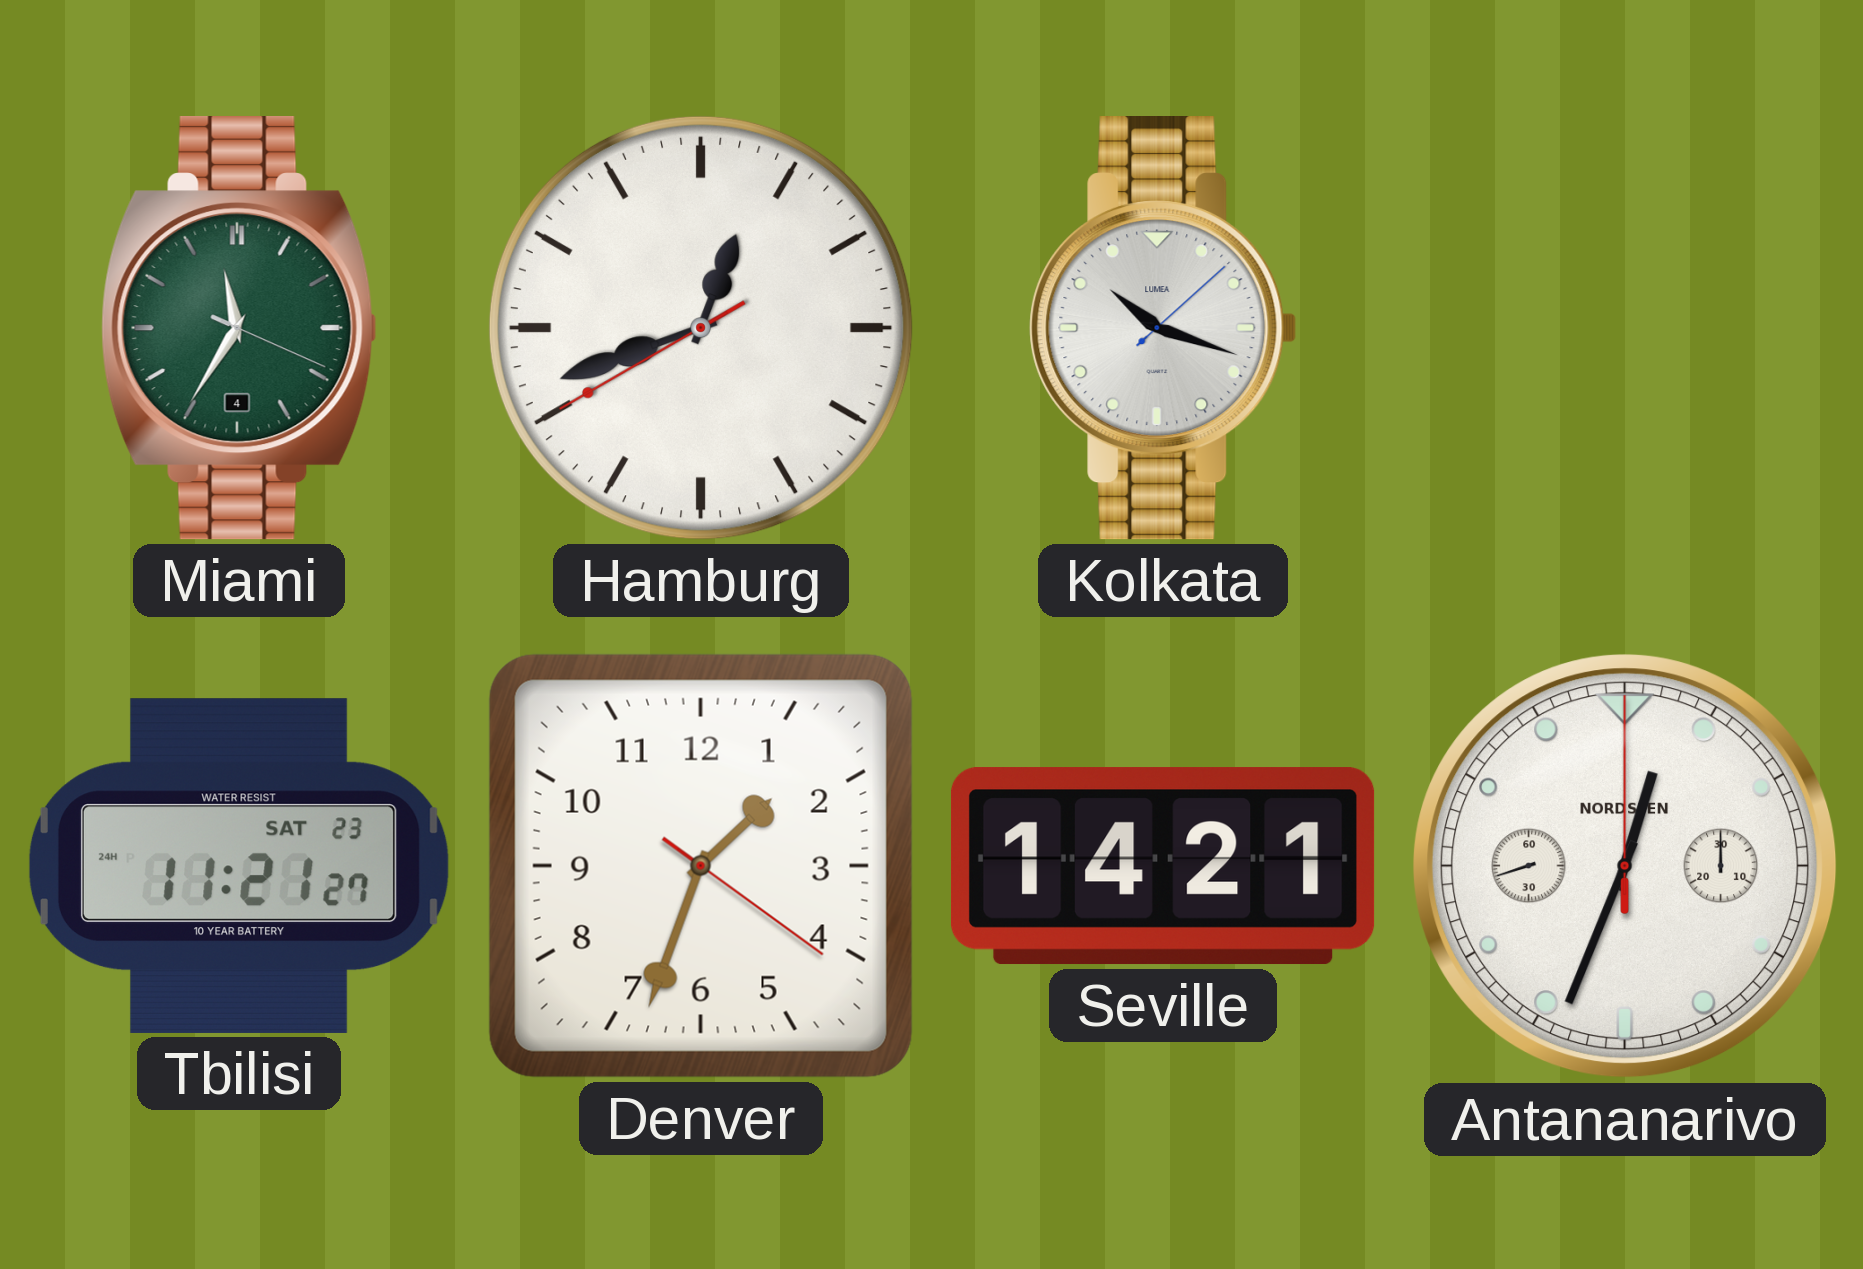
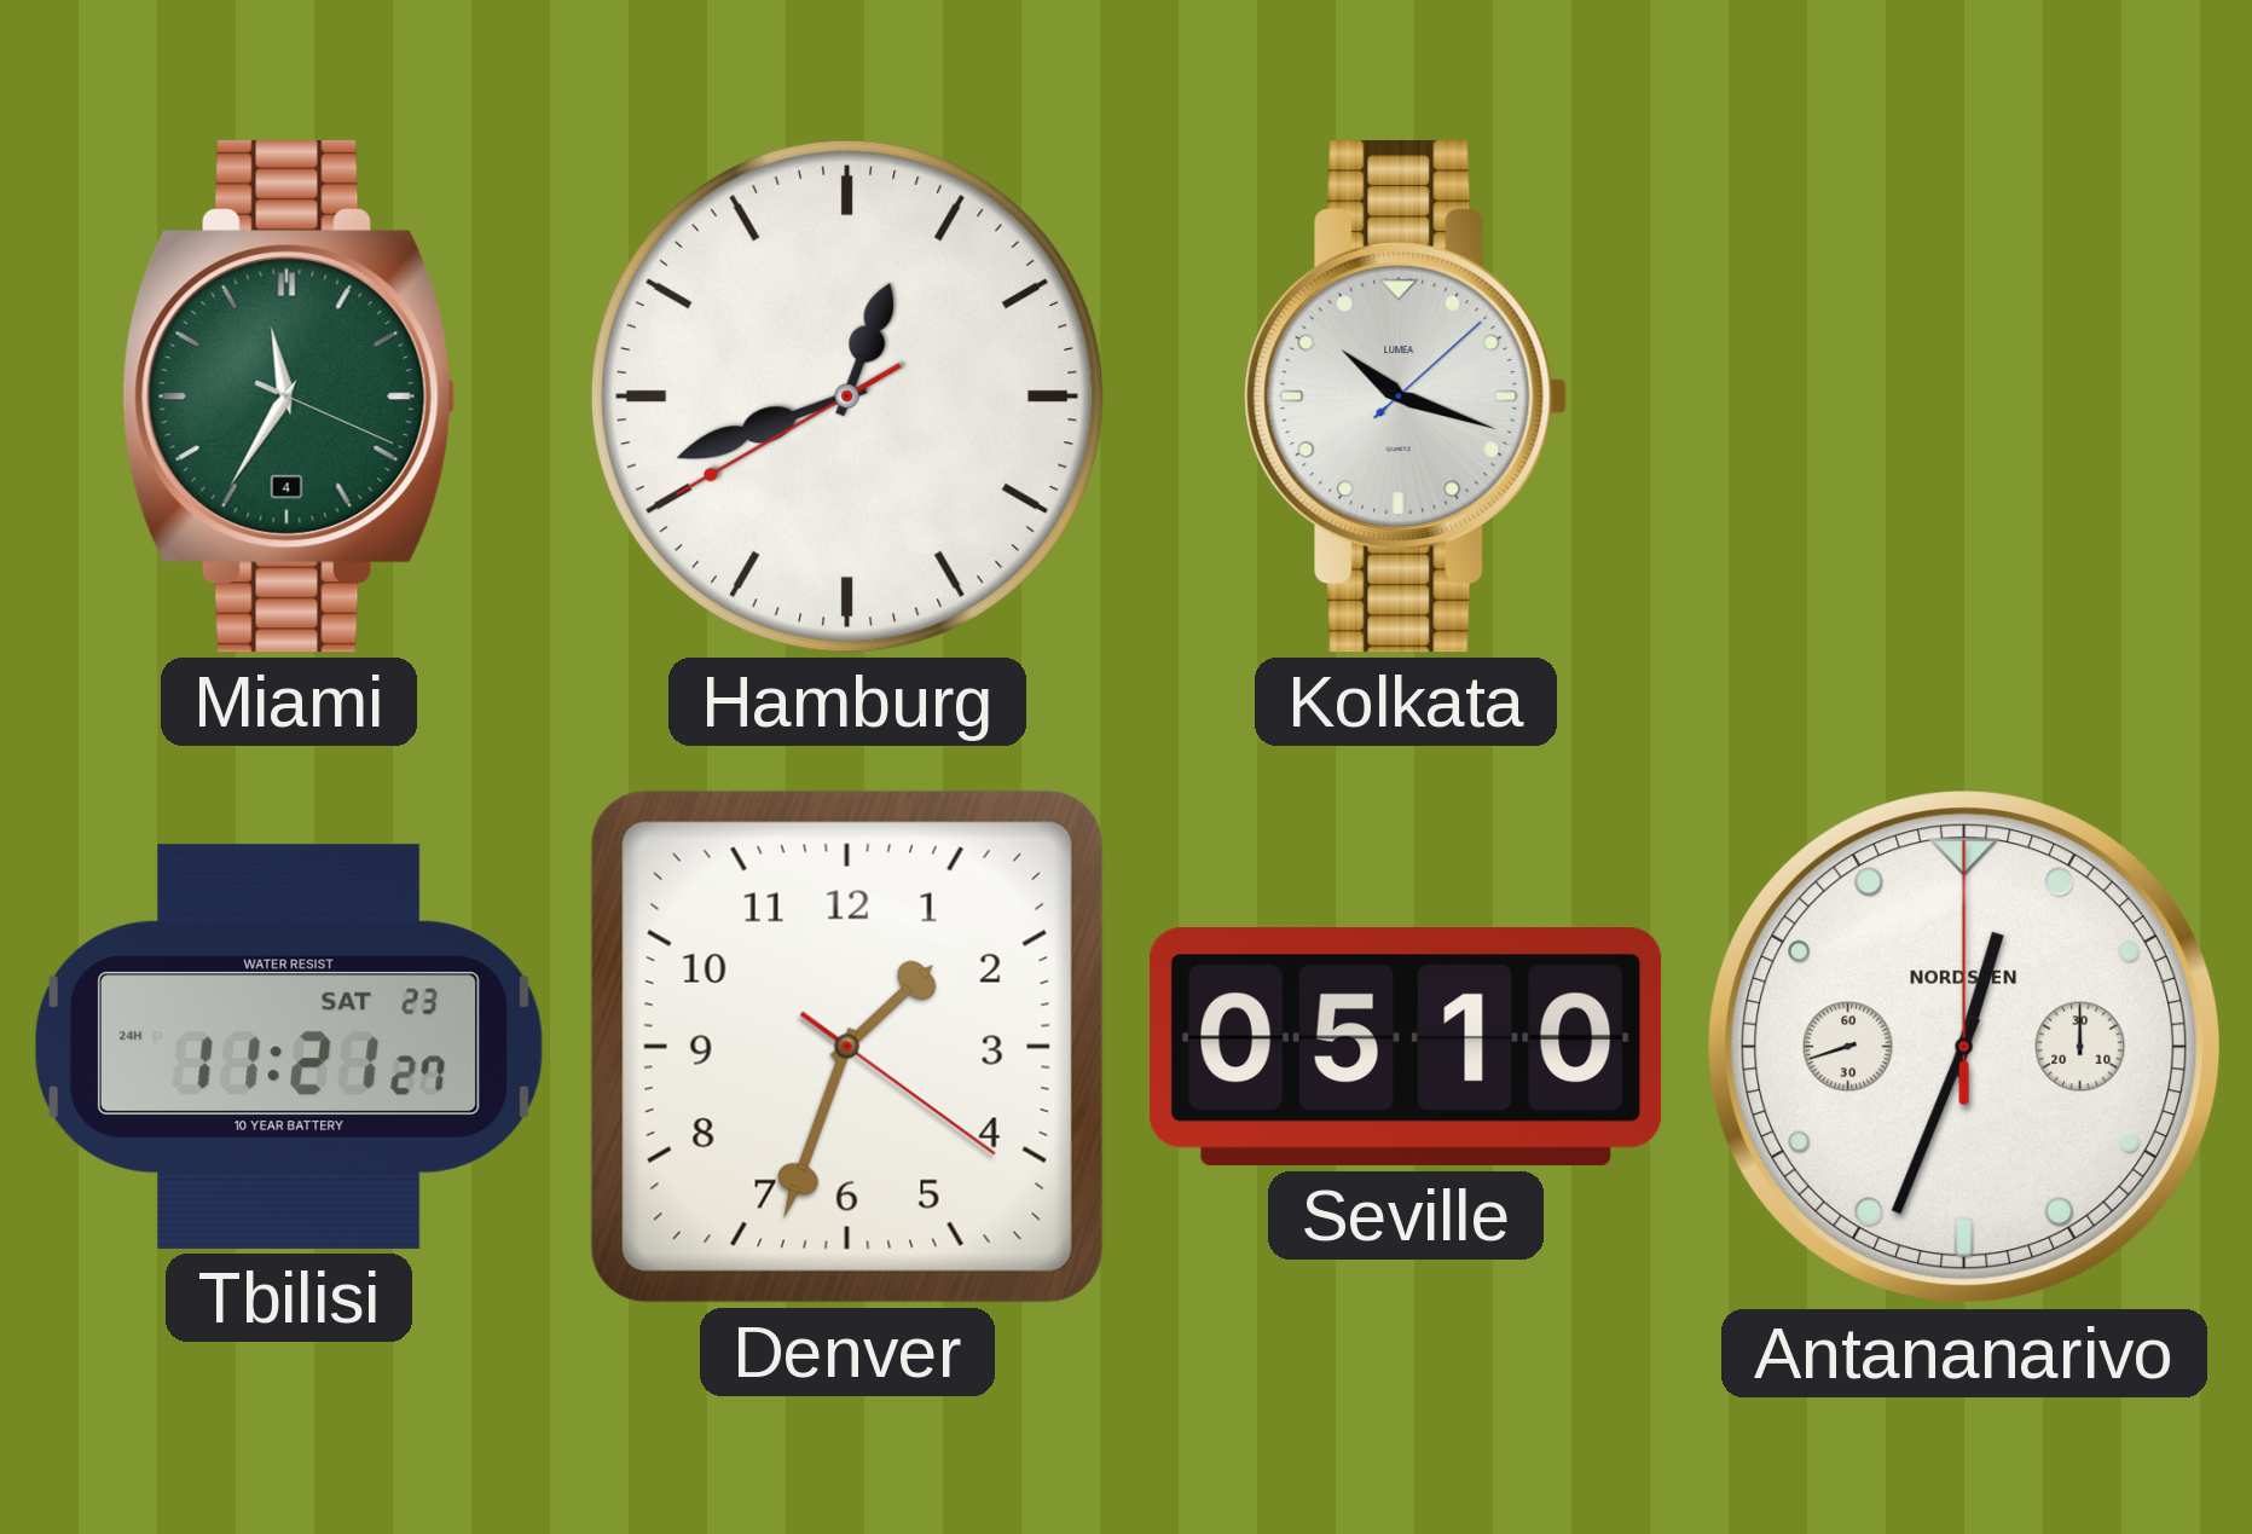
Seville: 14:21 -> 05:10 (1406, 1047)
